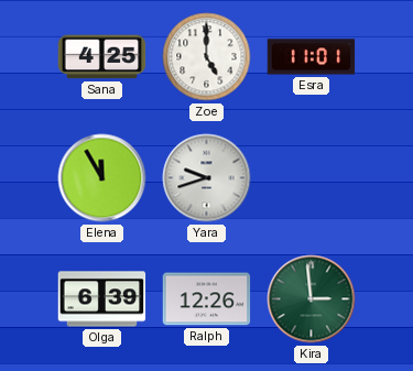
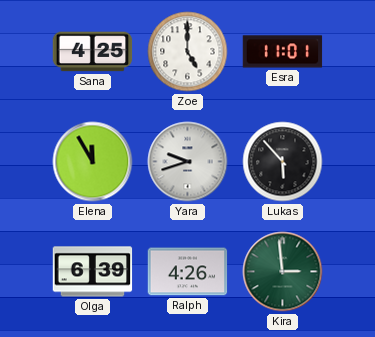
Lukas: none -> 5:53 (283, 162)
Ralph: 12:26 -> 4:26 (188, 272)
